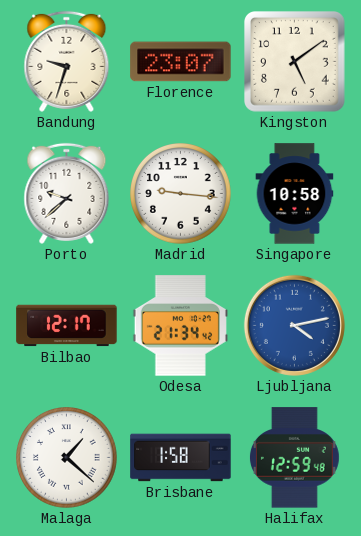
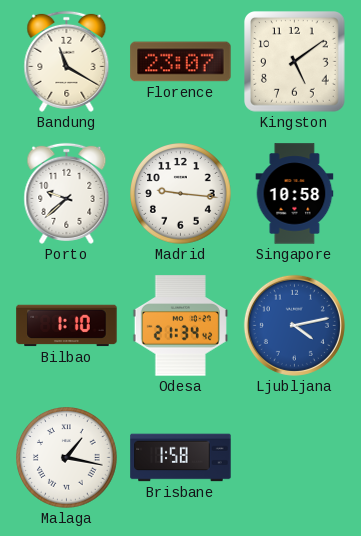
Bandung: 9:33 -> 11:20 (67, 61)
Bilbao: 12:17 -> 1:10 (67, 326)
Malaga: 1:22 -> 1:17 (67, 458)
Halifax: 12:59 -> none (294, 458)
